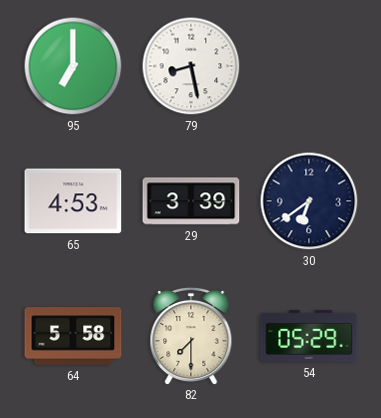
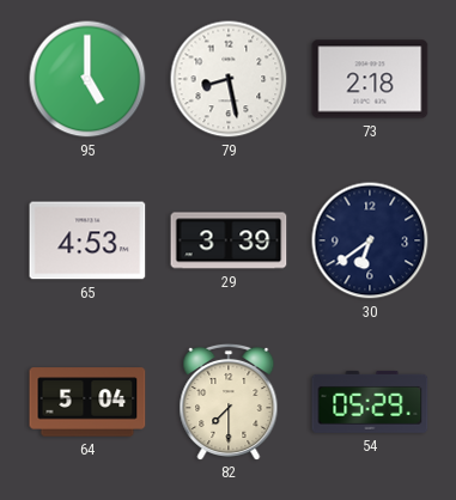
95: 7:00 -> 5:00 (87, 79)
73: none -> 2:18 (370, 79)
64: 5:58 -> 5:04 (87, 402)
